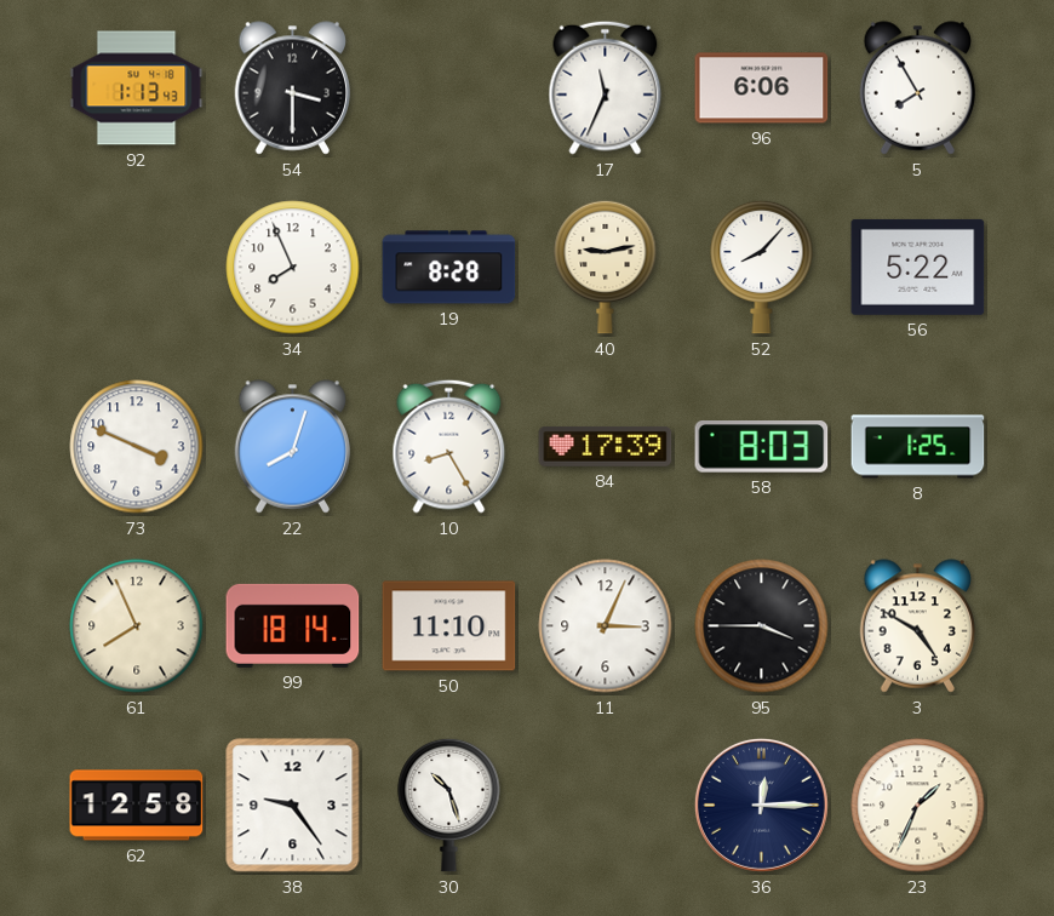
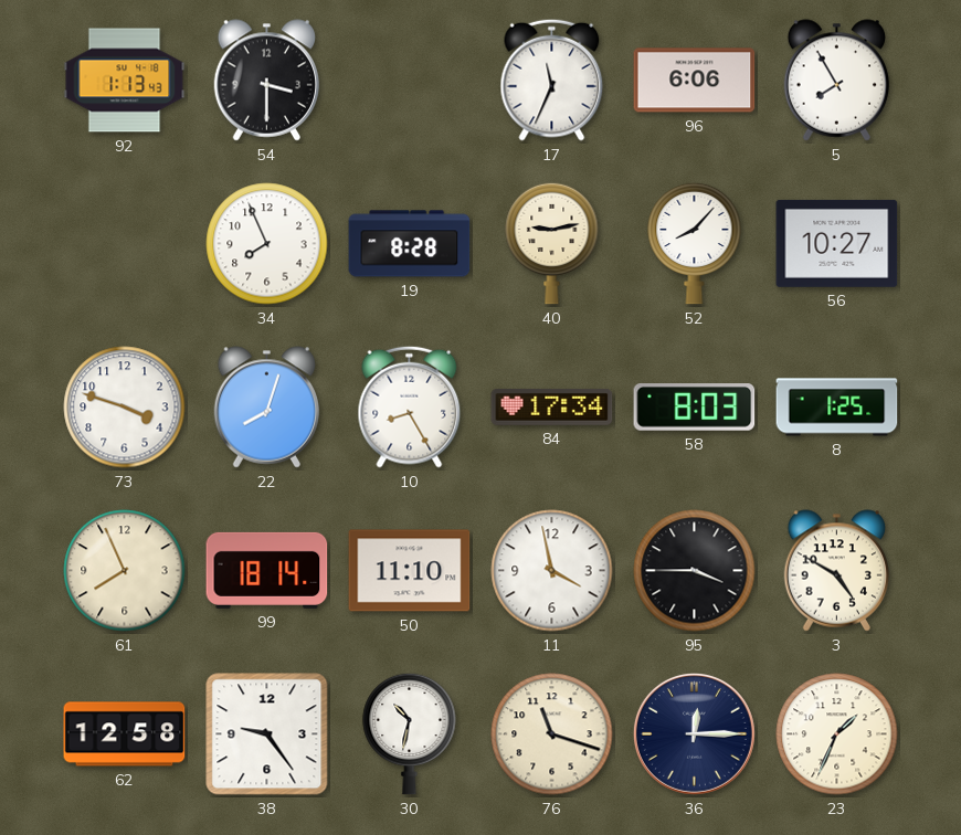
56: 5:22 -> 10:27 (837, 243)
73: 3:49 -> 3:48 (125, 408)
84: 17:39 -> 17:34 (552, 406)
11: 3:04 -> 3:58 (552, 571)
30: 10:27 -> 10:32 (410, 733)
76: none -> 11:18 (552, 734)
